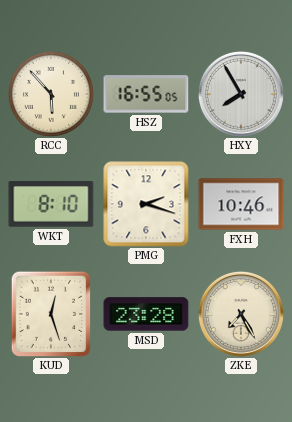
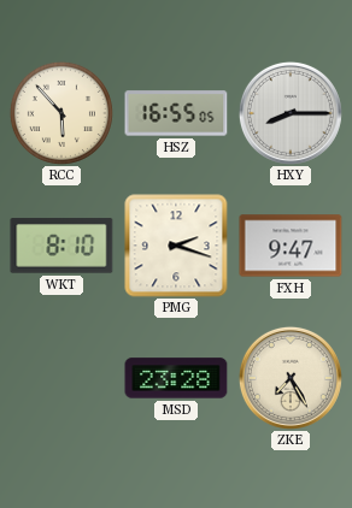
HXY: 7:55 -> 8:15 (291, 113)
FXH: 10:46 -> 9:47 (291, 246)
KUD: 12:27 -> none (51, 314)
